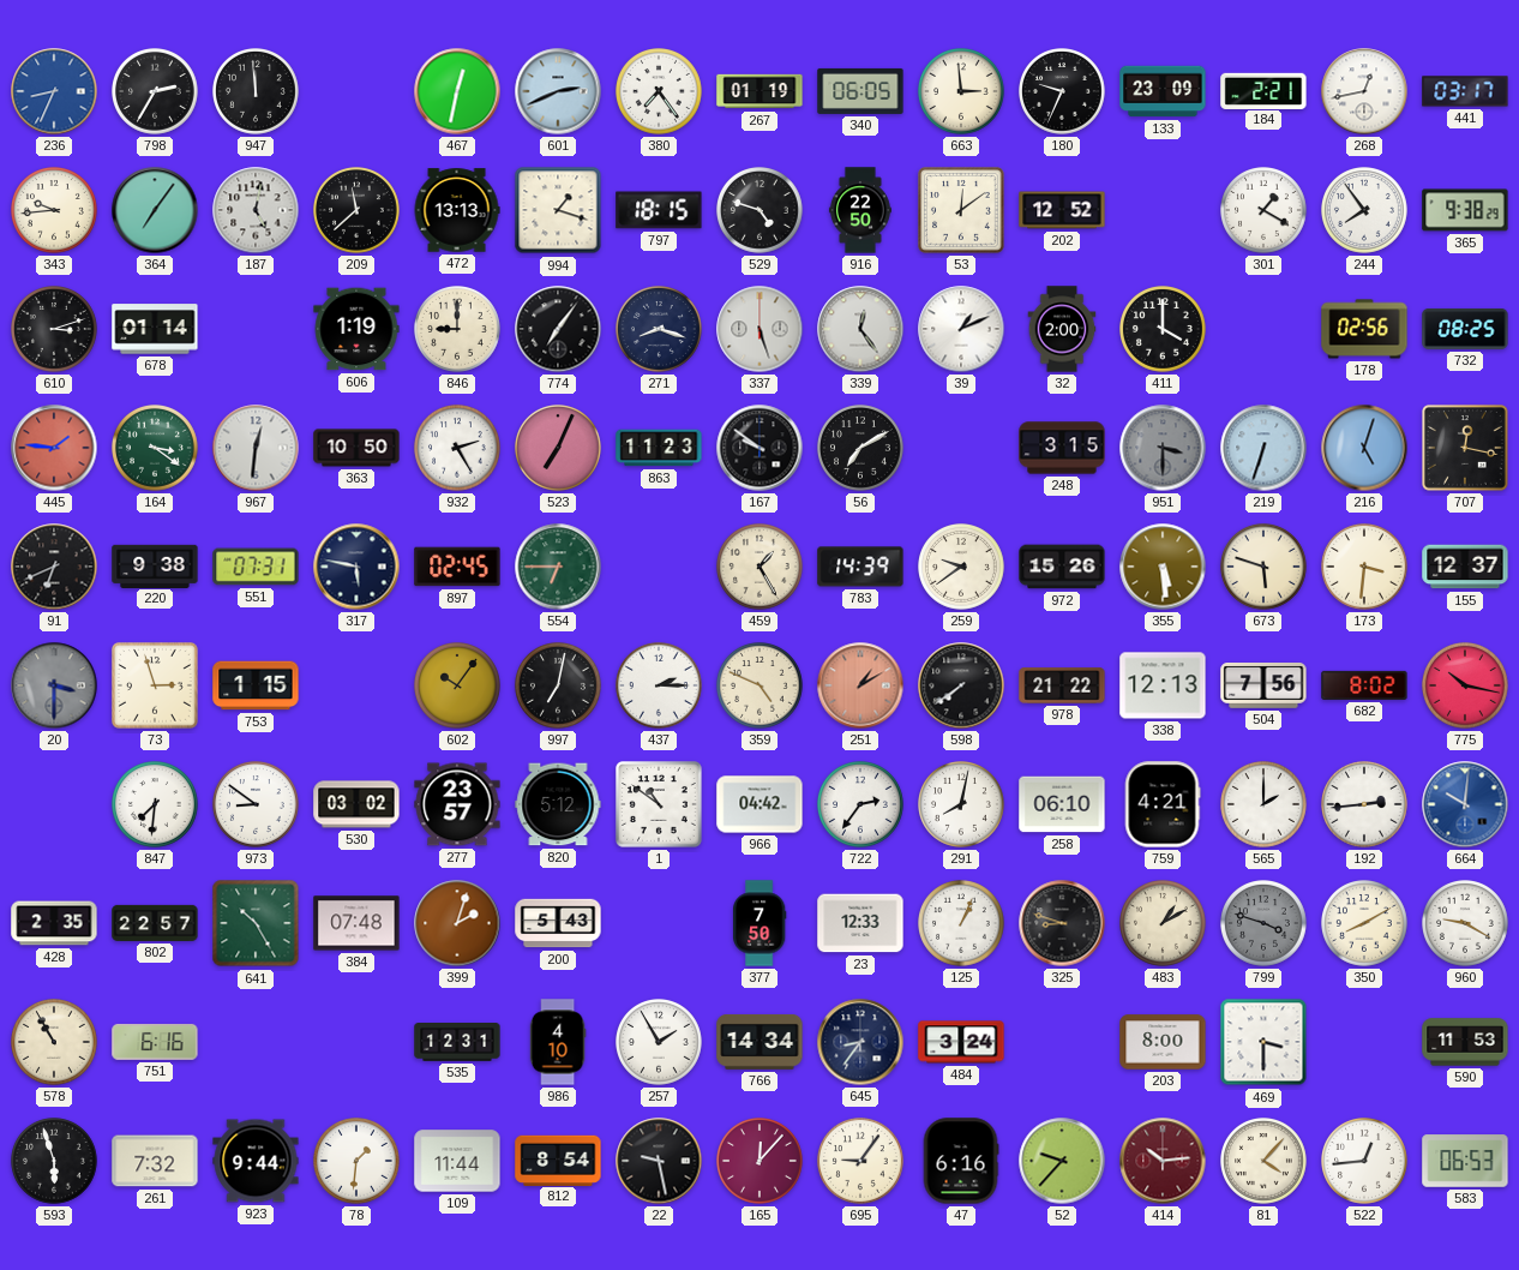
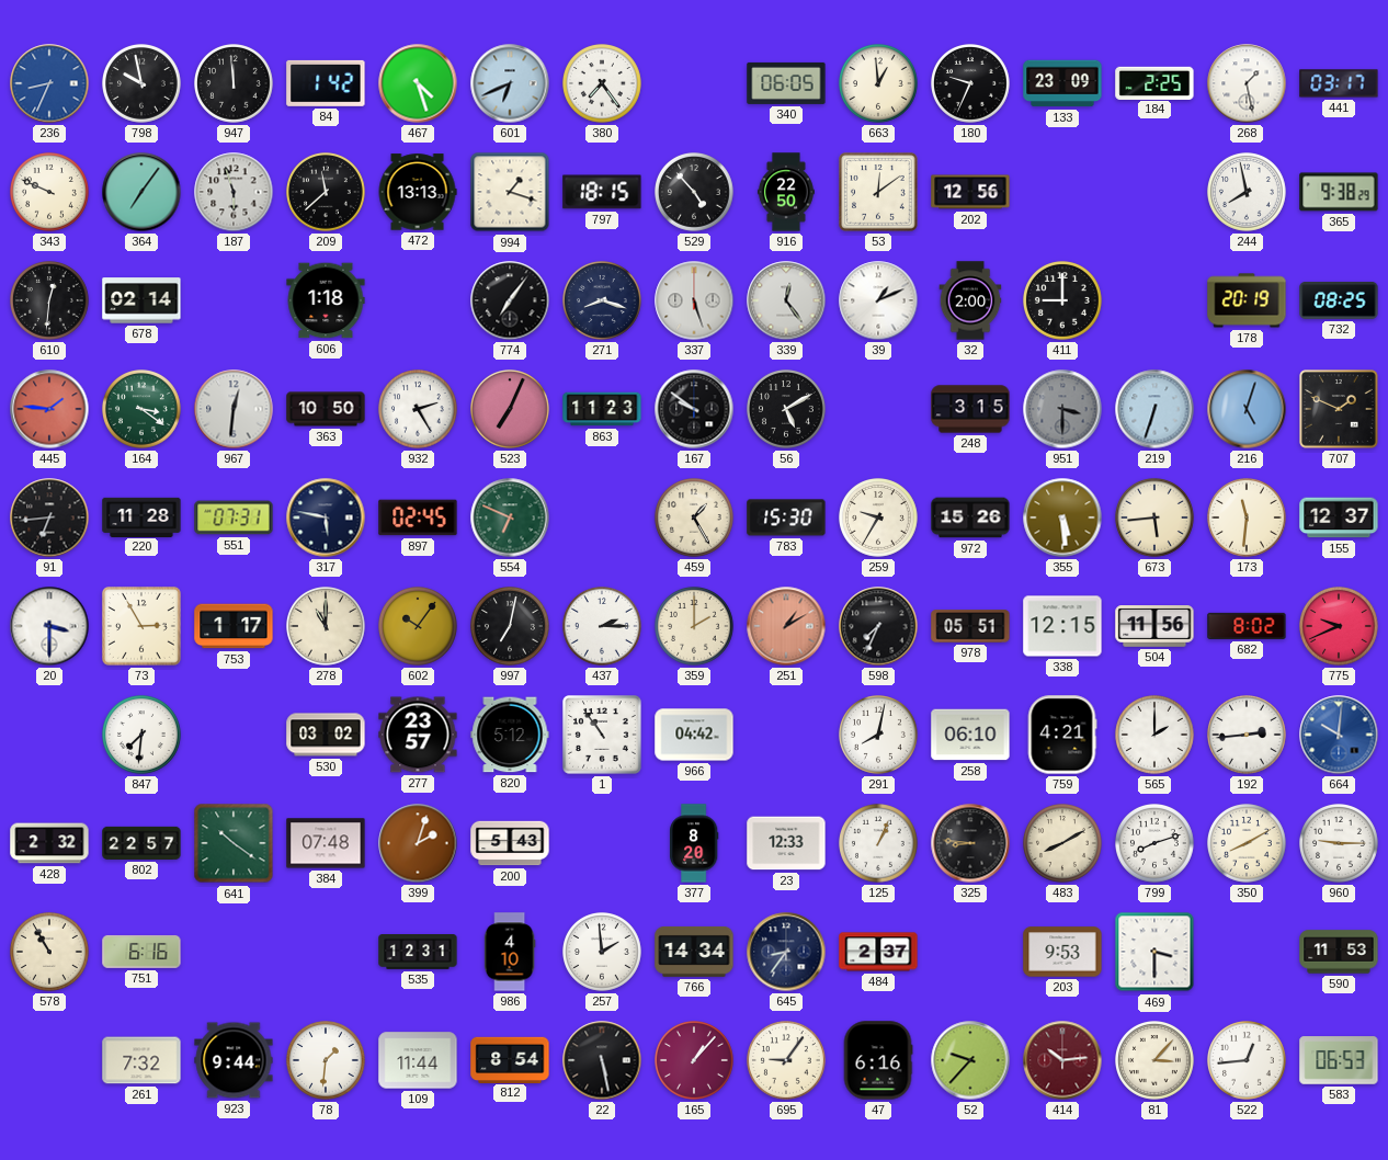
798: 2:35 -> 9:58 (143, 84)
84: none -> 1:42 (326, 83)
467: 12:32 -> 4:27 (418, 83)
601: 2:41 -> 6:41 (510, 83)
267: 01:19 -> none (759, 91)
663: 2:59 -> 12:59 (879, 84)
184: 2:21 -> 2:25 (1154, 82)
268: 12:43 -> 1:28 (1247, 83)
343: 9:44 -> 9:49 (50, 193)
187: 5:02 -> 5:57 (234, 192)
529: 4:48 -> 4:53 (695, 193)
202: 12:52 -> 12:56 (970, 192)
301: 1:20 -> none (1265, 211)
244: 7:54 -> 7:58 (1248, 193)
610: 3:12 -> 12:31 (50, 302)
678: 01:14 -> 02:14 (141, 300)
606: 1:19 -> 1:18 (326, 300)
846: 9:00 -> none (458, 330)
411: 4:00 -> 9:00 (1063, 302)
178: 02:56 -> 20:19 (1247, 300)
56: 7:10 -> 5:10 (787, 410)
707: 12:17 -> 1:49 (1340, 410)
91: 6:41 -> 6:44 (49, 518)
220: 9:38 -> 11:28 (141, 516)
554: 6:45 -> 6:49 (510, 518)
783: 14:39 -> 15:30 (786, 518)
259: 9:39 -> 9:35 (879, 519)
673: 5:48 -> 5:44 (1156, 519)
173: 3:31 -> 11:31 (1248, 519)
20 dial: grey -> white (49, 626)
73: 2:57 -> 2:55 (143, 627)
753: 1:15 -> 1:17 (234, 626)
278: none -> 11:00 (327, 627)
359: 4:49 -> 2:00 (695, 627)
598: 7:39 -> 7:34 (878, 626)
978: 21:22 -> 05:51 (970, 626)
338: 12:13 -> 12:15 (1062, 626)
504: 7:56 -> 11:56 (1154, 627)
775: 10:17 -> 9:41 (1340, 627)
973: 8:51 -> none (257, 805)
1: 10:51 -> 10:54 (603, 736)
722: 2:36 -> none (861, 805)
428: 2:35 -> 2:32 (49, 843)
641: 10:25 -> 10:21 (234, 843)
377: 7:50 -> 8:20 (695, 843)
325: 8:48 -> 8:46 (970, 843)
483: 1:10 -> 8:10 (1063, 844)
799: 3:48 -> 8:12 (1156, 844)
799 dial: grey -> white (1156, 844)
960: 9:20 -> 9:15 (1340, 844)
257: 1:55 -> 1:59 (603, 953)
484: 3:24 -> 2:37 (878, 952)
203: 8:00 -> 9:53 (1062, 952)
593: 5:57 -> none (55, 1162)
22: 9:28 -> 5:28 (602, 1060)
165: 12:07 -> 1:07 (695, 1061)
81: 4:07 -> 3:07 (1156, 1061)
